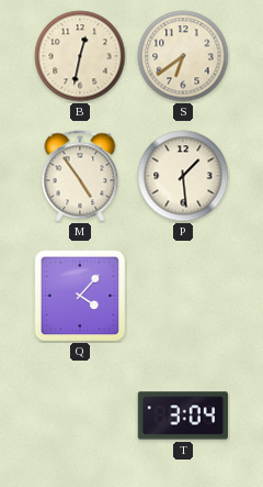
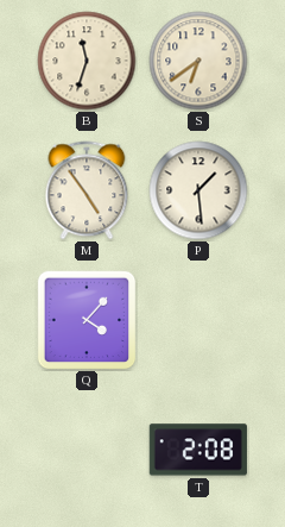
B: 12:32 -> 11:33 (87, 61)
T: 3:04 -> 2:08 (198, 450)
